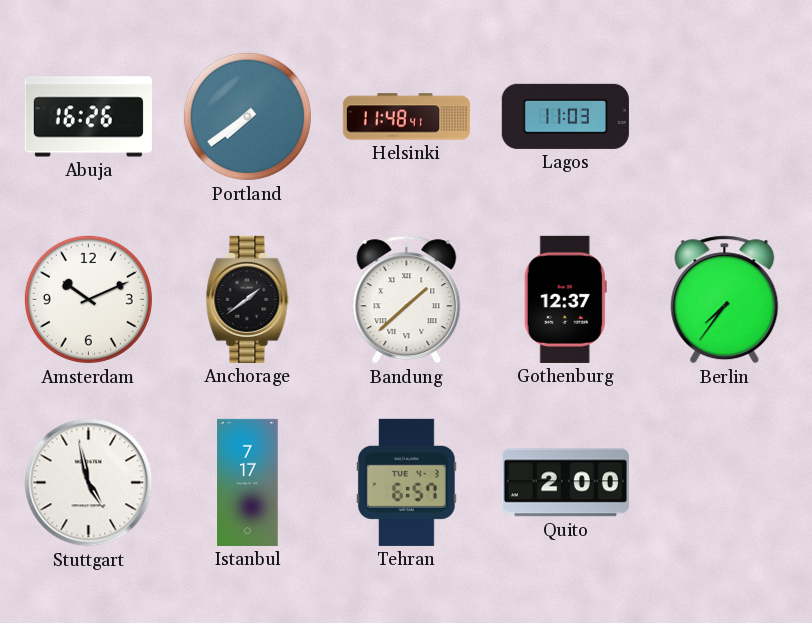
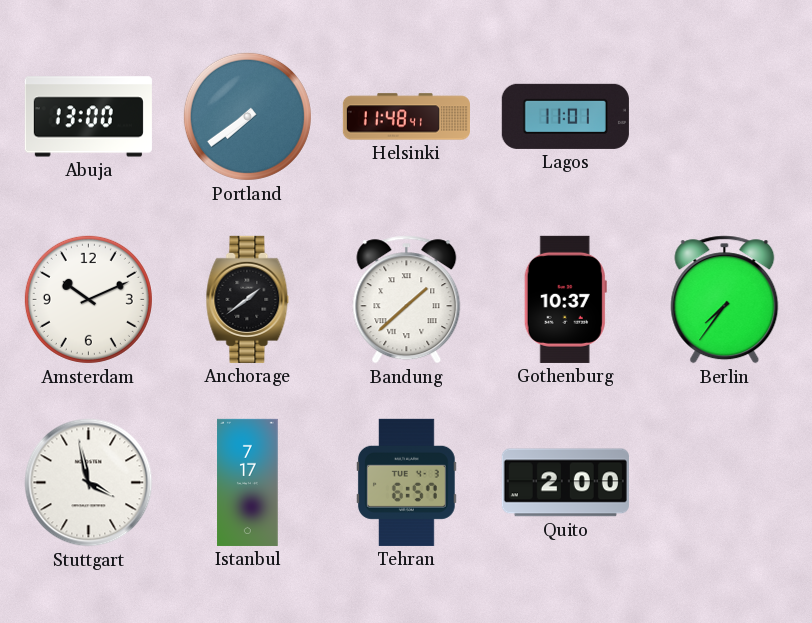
Abuja: 16:26 -> 13:00 (88, 117)
Lagos: 11:03 -> 11:01 (565, 116)
Gothenburg: 12:37 -> 10:37 (565, 299)
Stuttgart: 4:58 -> 3:58 (89, 483)
